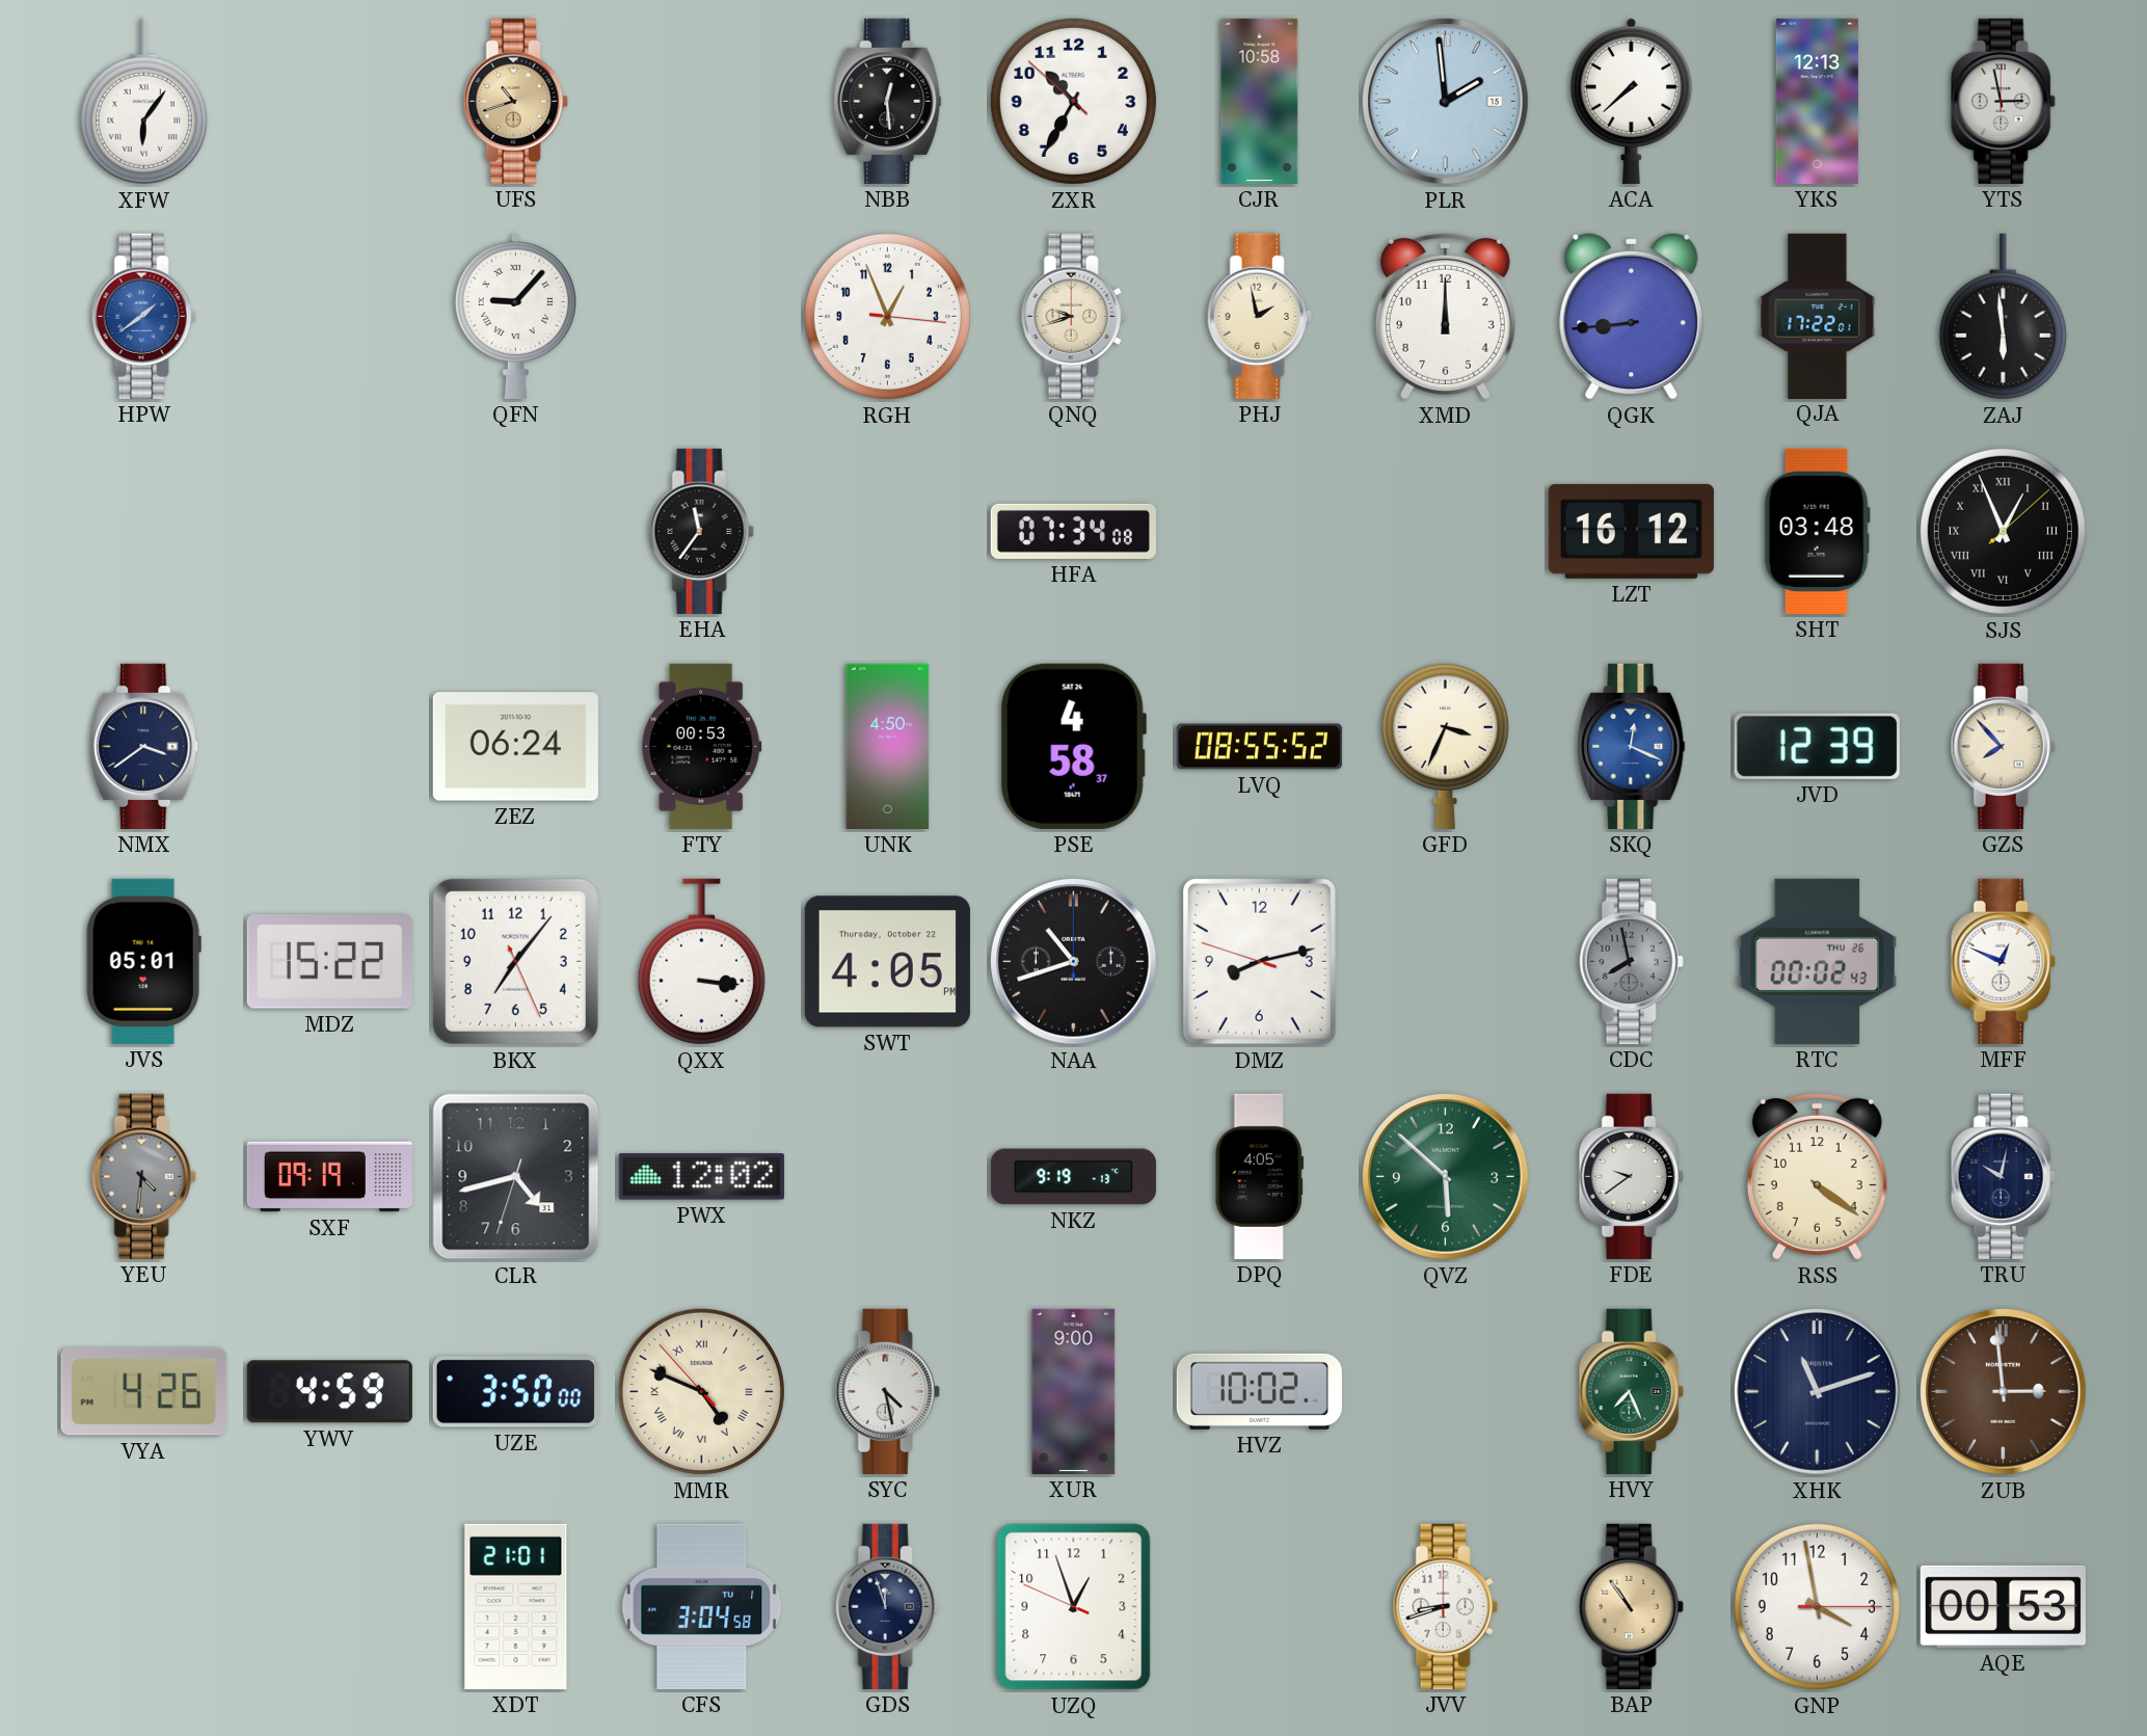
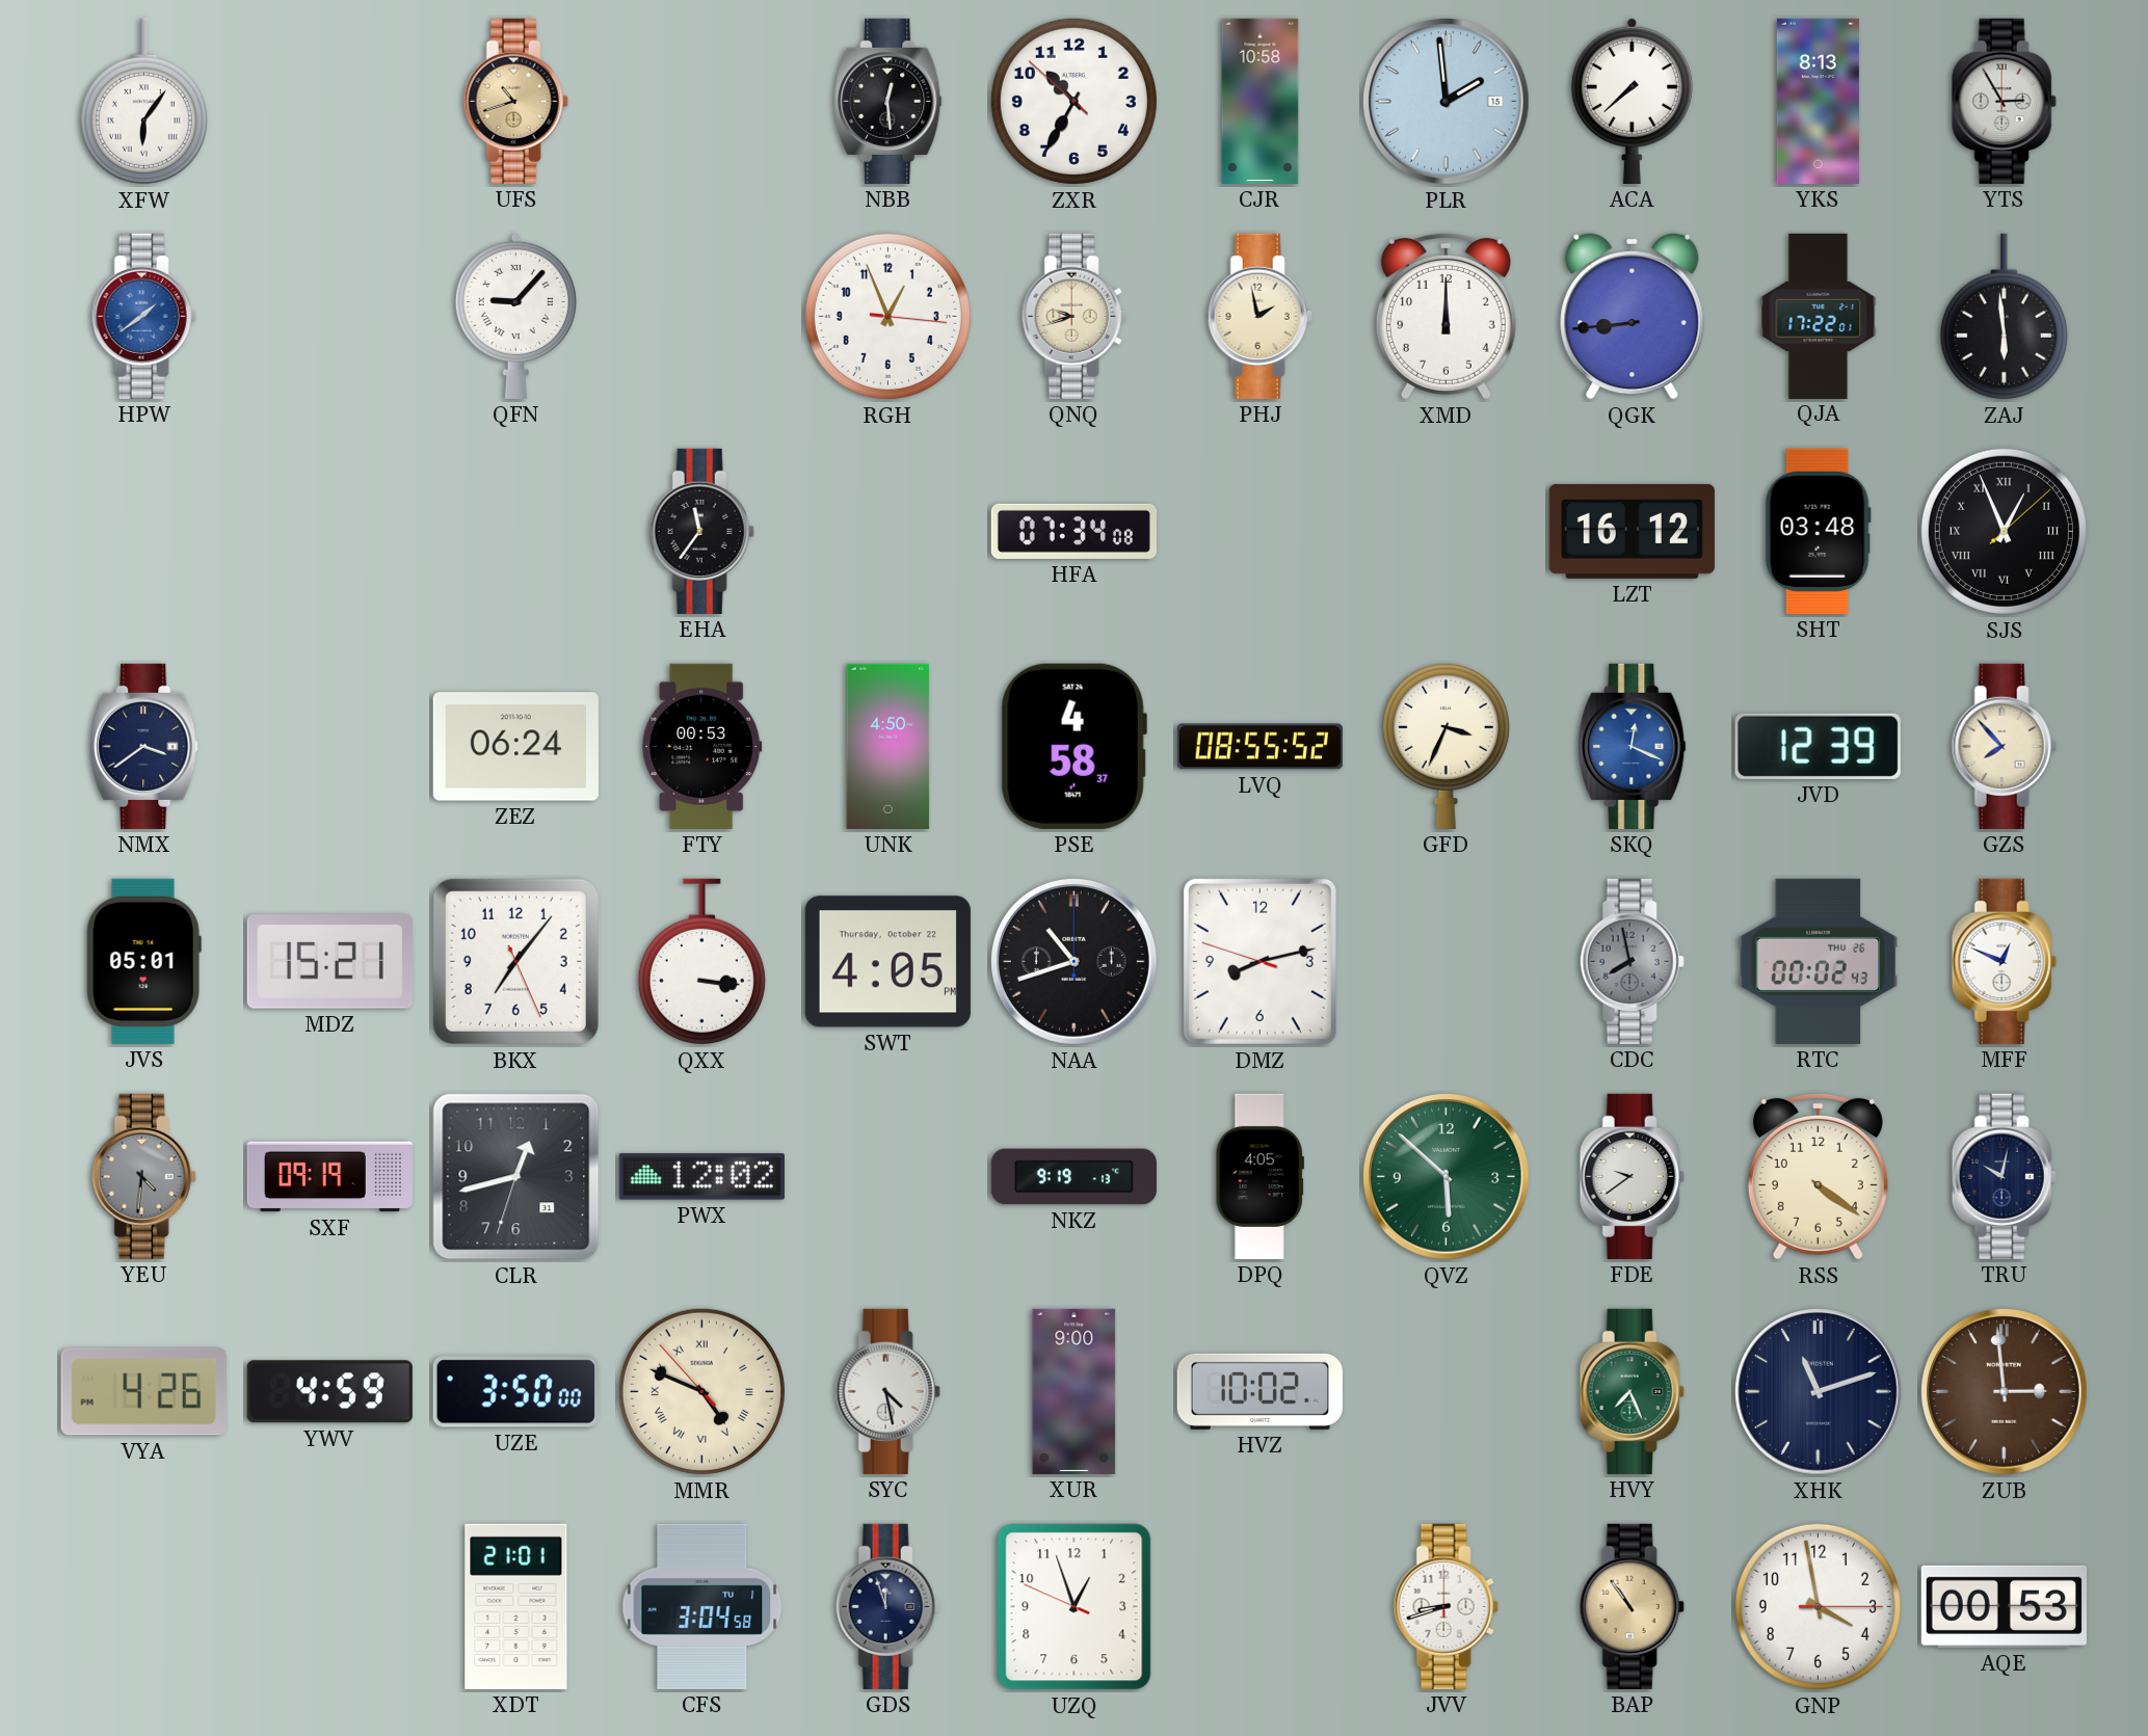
YKS: 12:13 -> 8:13 (1818, 101)
YTS: 2:58 -> 2:55 (2004, 101)
MDZ: 15:22 -> 15:21 (329, 962)
CLR: 4:42 -> 12:42 (516, 1177)
